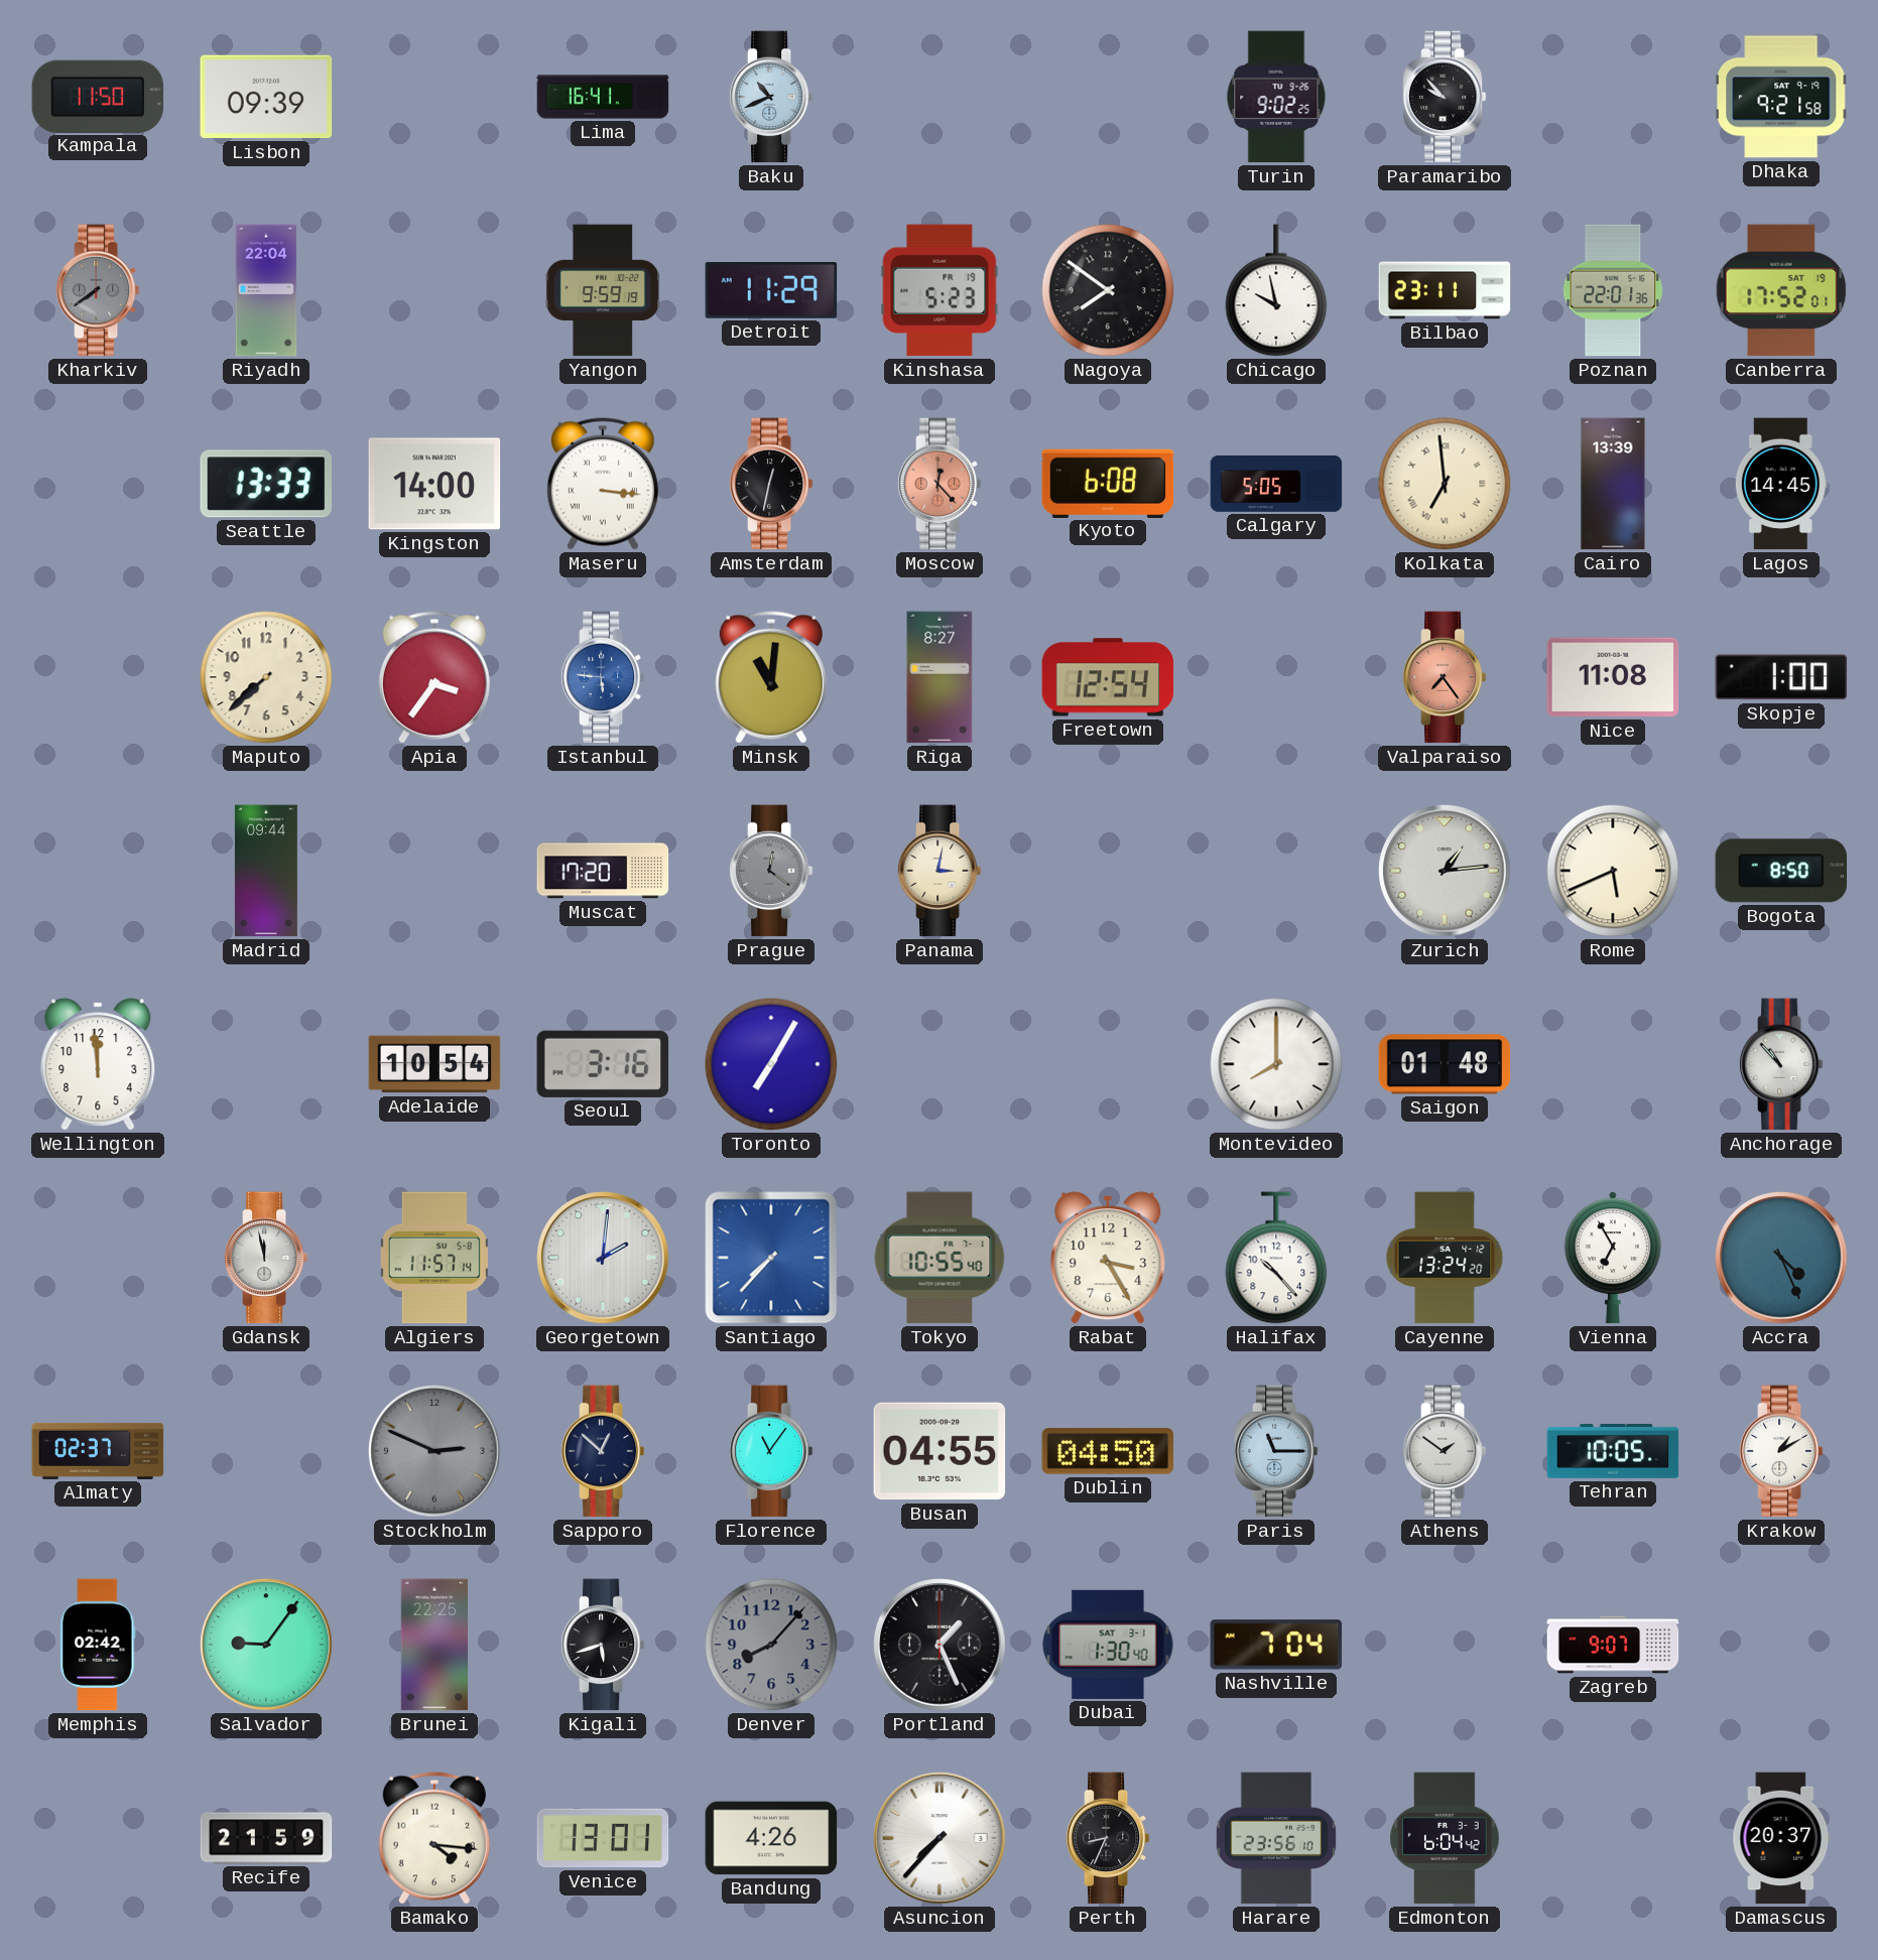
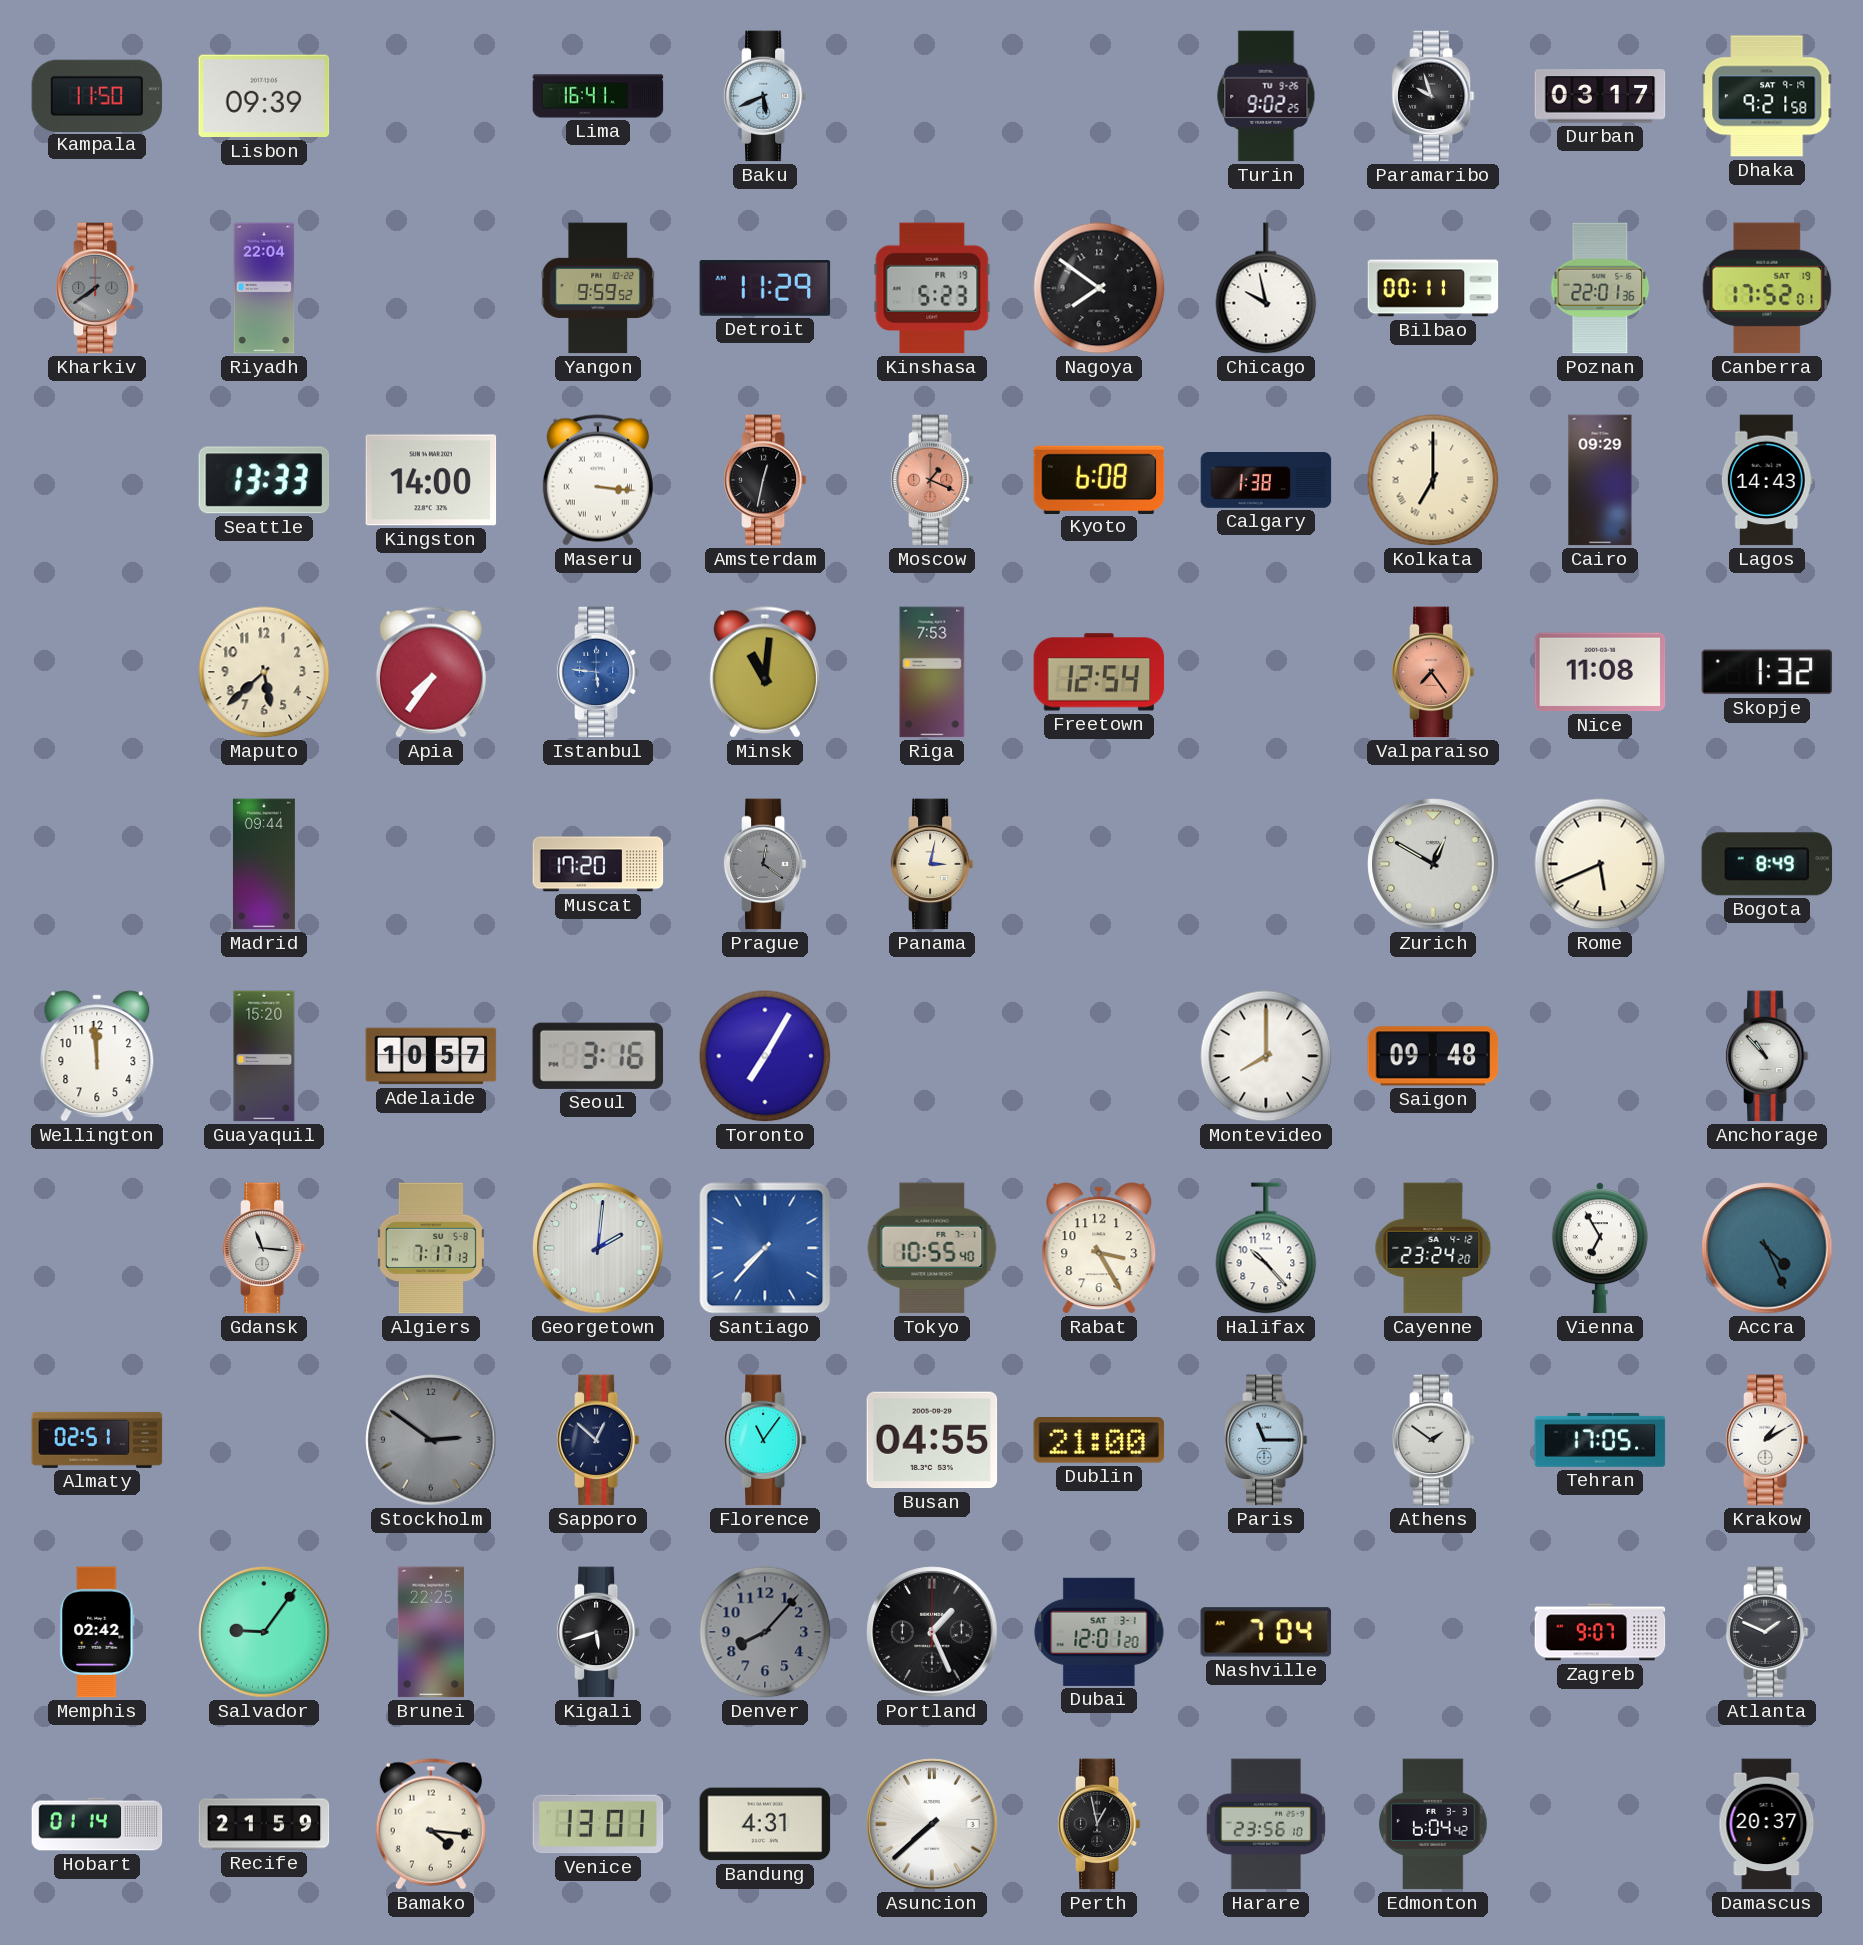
Baku: 10:41 -> 5:41 (765, 96)
Paramaribo: 9:53 -> 9:57 (1433, 96)
Durban: none -> 03:17 (1600, 96)
Yangon: 9:59:19 -> 9:59:52 (598, 288)
Bilbao: 23:11 -> 00:11 (1433, 288)
Moscow: 12:23 -> 1:19 (932, 480)
Calgary: 5:05 -> 1:38 (1266, 481)
Kolkata: 6:59 -> 7:00 (1433, 480)
Cairo: 13:39 -> 09:29 (1600, 480)
Lagos: 14:45 -> 14:43 (1767, 480)
Maputo: 7:38 -> 5:38 (264, 672)
Apia: 3:36 -> 7:36 (431, 672)
Riga: 8:27 -> 7:53 (932, 672)
Skopje: 1:00 -> 1:32 (1767, 672)
Zurich: 1:14 -> 12:50 (1433, 864)
Bogota: 8:50 -> 8:49 (1767, 864)
Guayaquil: none -> 15:20 (264, 1056)
Adelaide: 10:54 -> 10:57 (431, 1056)
Saigon: 01:48 -> 09:48 (1433, 1056)
Gdansk: 11:58 -> 11:16 (264, 1248)
Algiers: 11:57 -> 7:17 (431, 1248)
Cayenne: 13:24 -> 23:24 (1433, 1248)
Almaty: 02:37 -> 02:51 (97, 1440)
Stockholm: 2:49 -> 2:51 (431, 1440)
Dublin: 04:50 -> 21:00 (1099, 1441)
Tehran: 10:05 -> 17:05 (1600, 1440)
Dubai: 1:30 -> 12:01 (1099, 1632)
Atlanta: none -> 1:49 (1767, 1632)
Hobart: none -> 01:14 (97, 1824)
Bandung: 4:26 -> 4:31 (765, 1824)
Asuncion: 7:37 -> 7:38 (932, 1824)
Perth: 8:34 -> 12:58 (1099, 1824)
